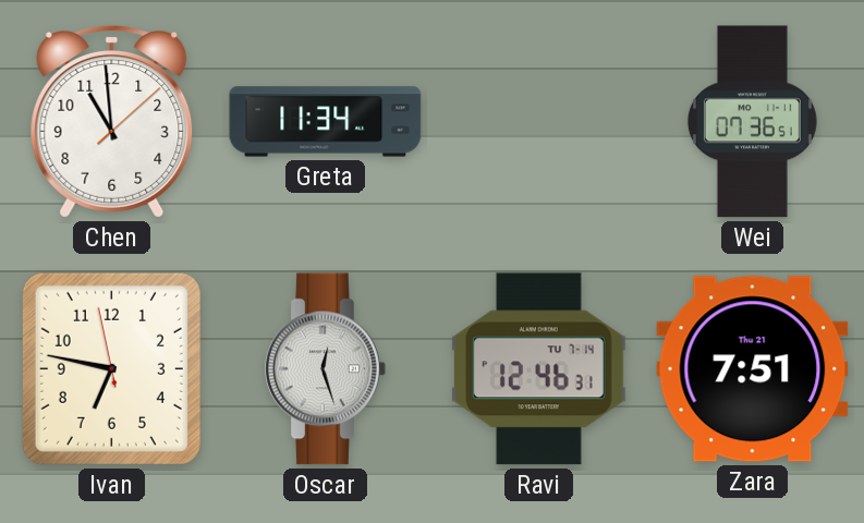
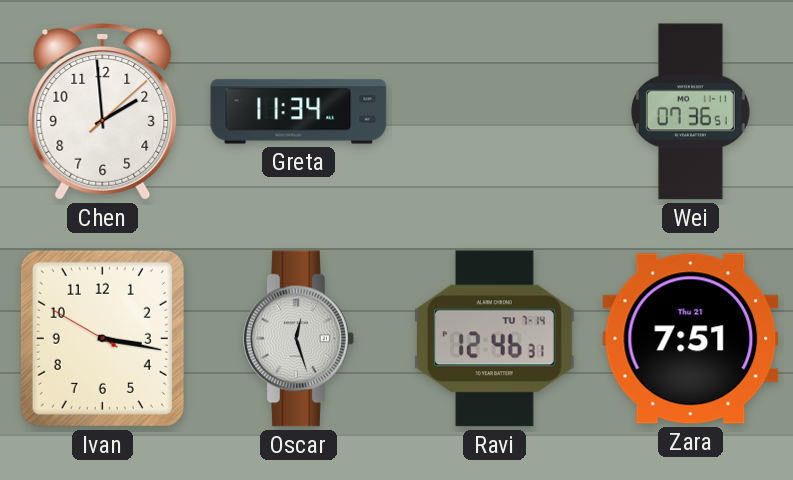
Chen: 10:59 -> 1:59 (103, 112)
Ivan: 6:46 -> 3:16 (102, 338)
